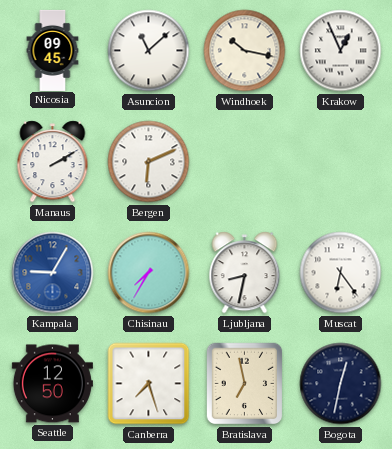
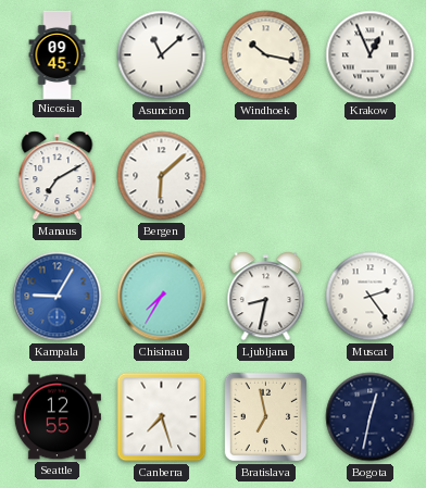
Manaus: 2:10 -> 7:10 (58, 176)
Bergen: 6:11 -> 6:08 (162, 176)
Muscat: 6:24 -> 2:24 (371, 297)
Seattle: 12:50 -> 12:55 (57, 417)
